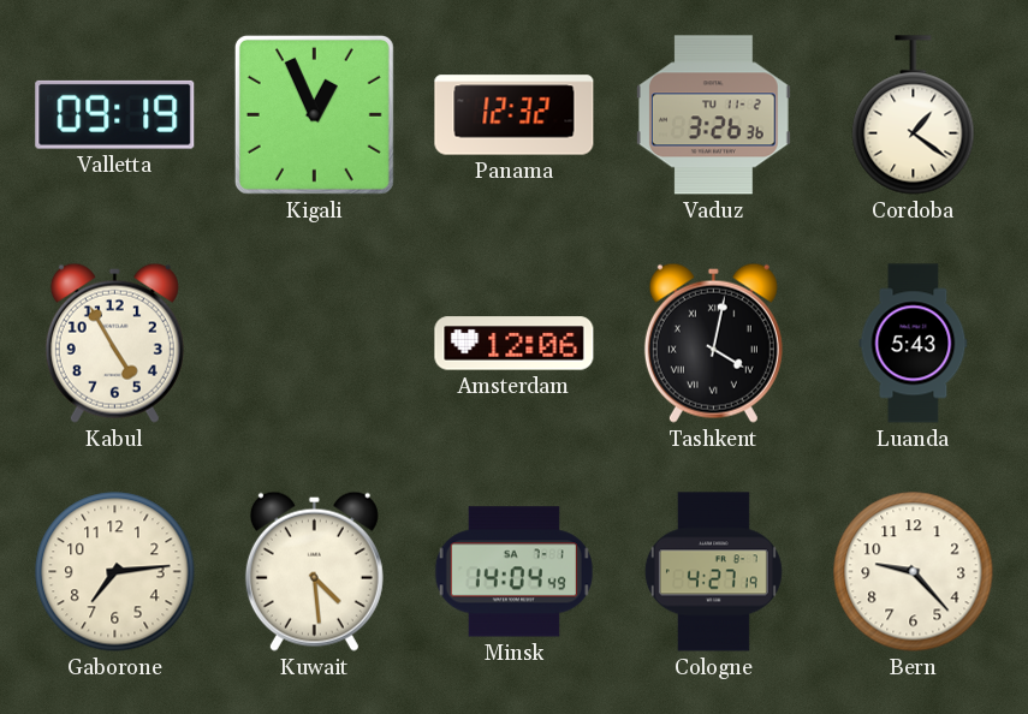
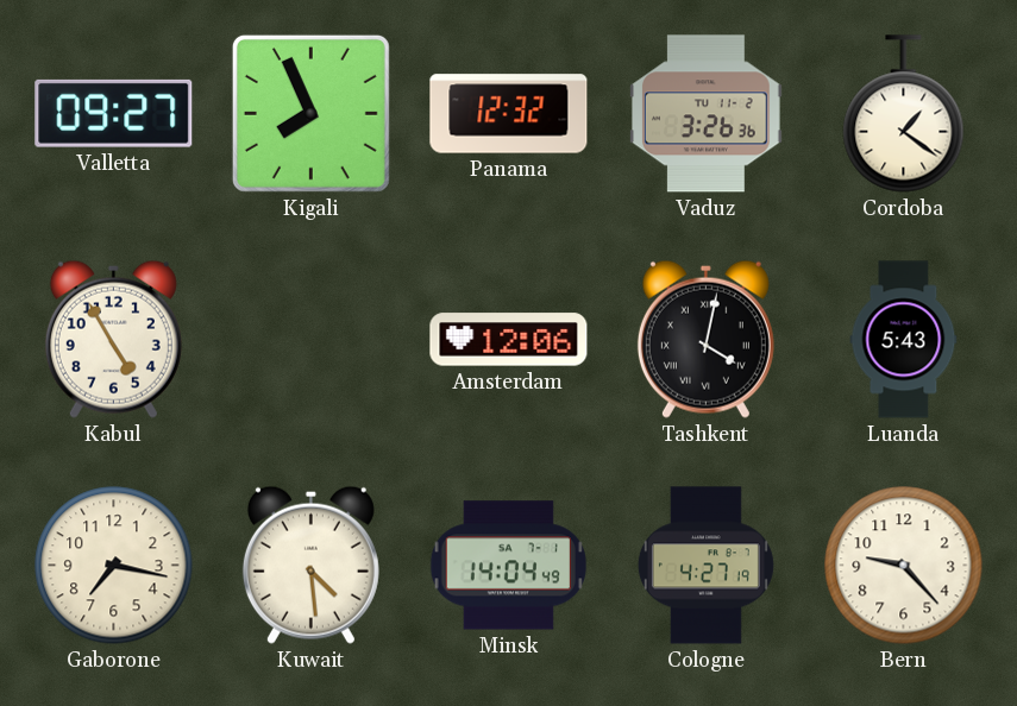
Valletta: 09:19 -> 09:27 (114, 113)
Kigali: 12:56 -> 7:56 (310, 113)
Gaborone: 7:14 -> 7:17 (114, 566)
